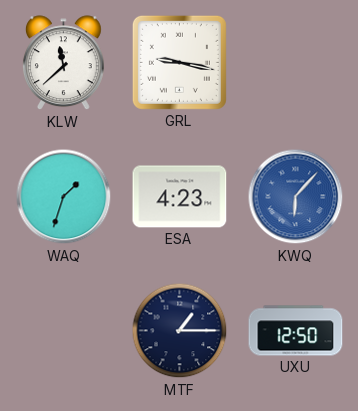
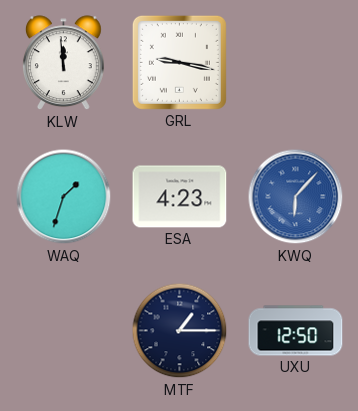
KLW: 11:38 -> 11:59 (63, 63)
